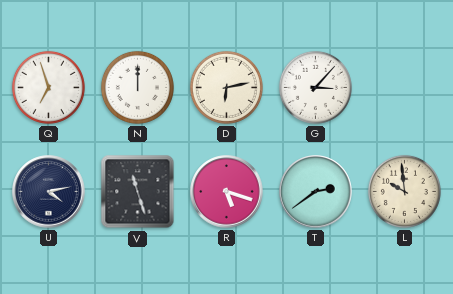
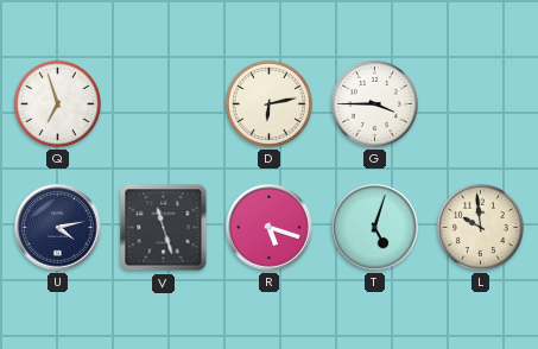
N: 12:00 -> none (137, 87)
G: 3:07 -> 3:45 (374, 103)
T: 2:39 -> 5:03 (375, 228)
